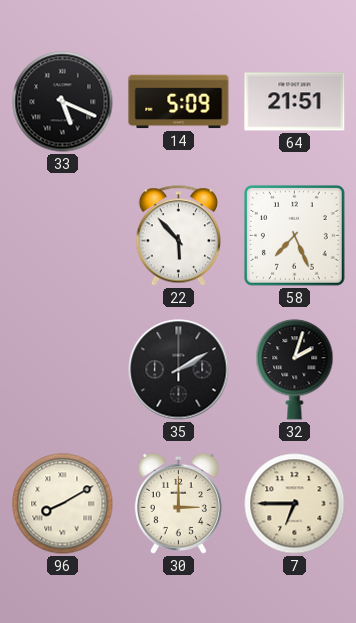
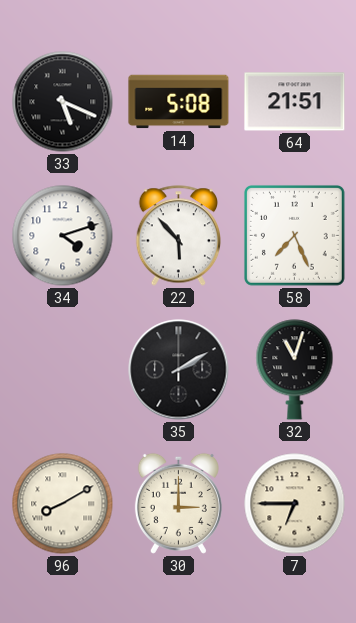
14: 5:09 -> 5:08 (179, 102)
34: none -> 4:12 (63, 236)
32: 2:03 -> 11:03 (295, 370)
